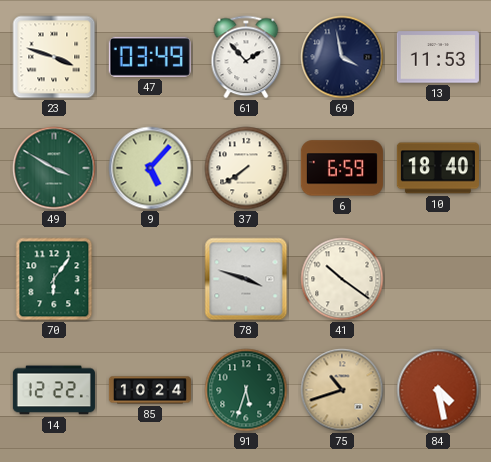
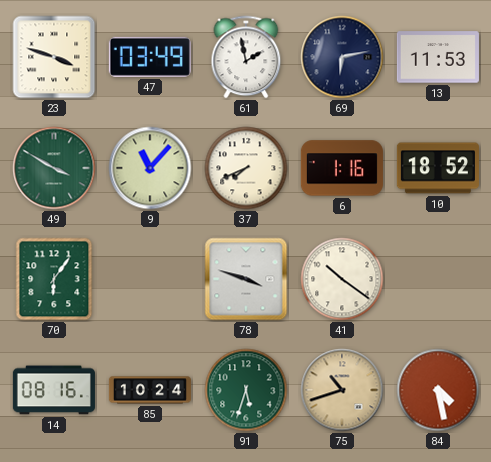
61: 1:53 -> 1:58 (246, 57)
69: 3:58 -> 6:13 (342, 57)
9: 5:07 -> 11:07 (150, 168)
37: 7:39 -> 7:41 (246, 168)
6: 6:59 -> 1:16 (342, 168)
10: 18:40 -> 18:52 (438, 168)
14: 12:22 -> 08:16 (54, 390)
